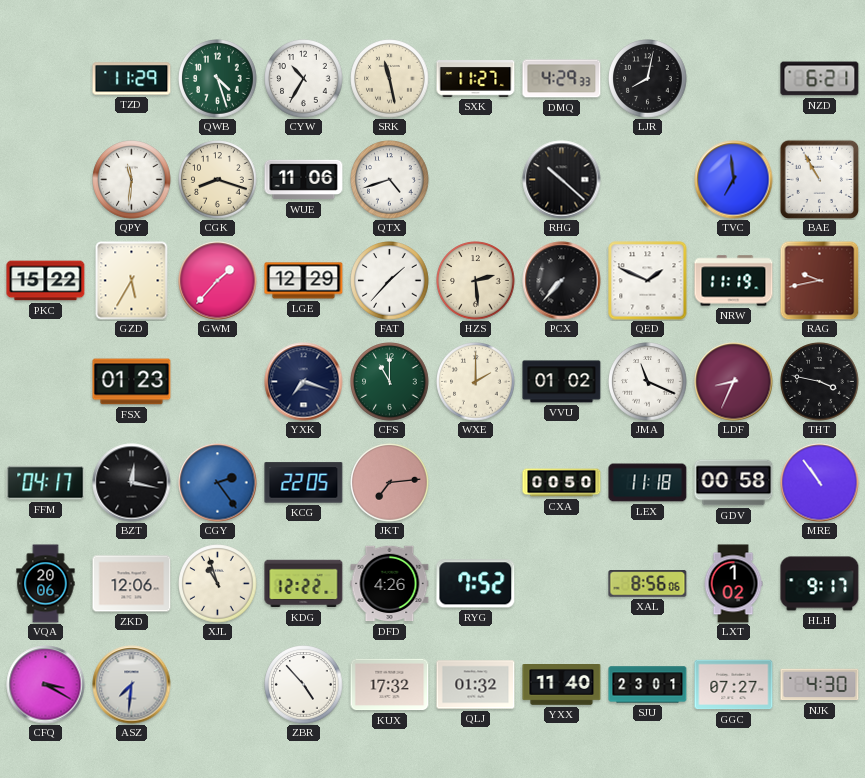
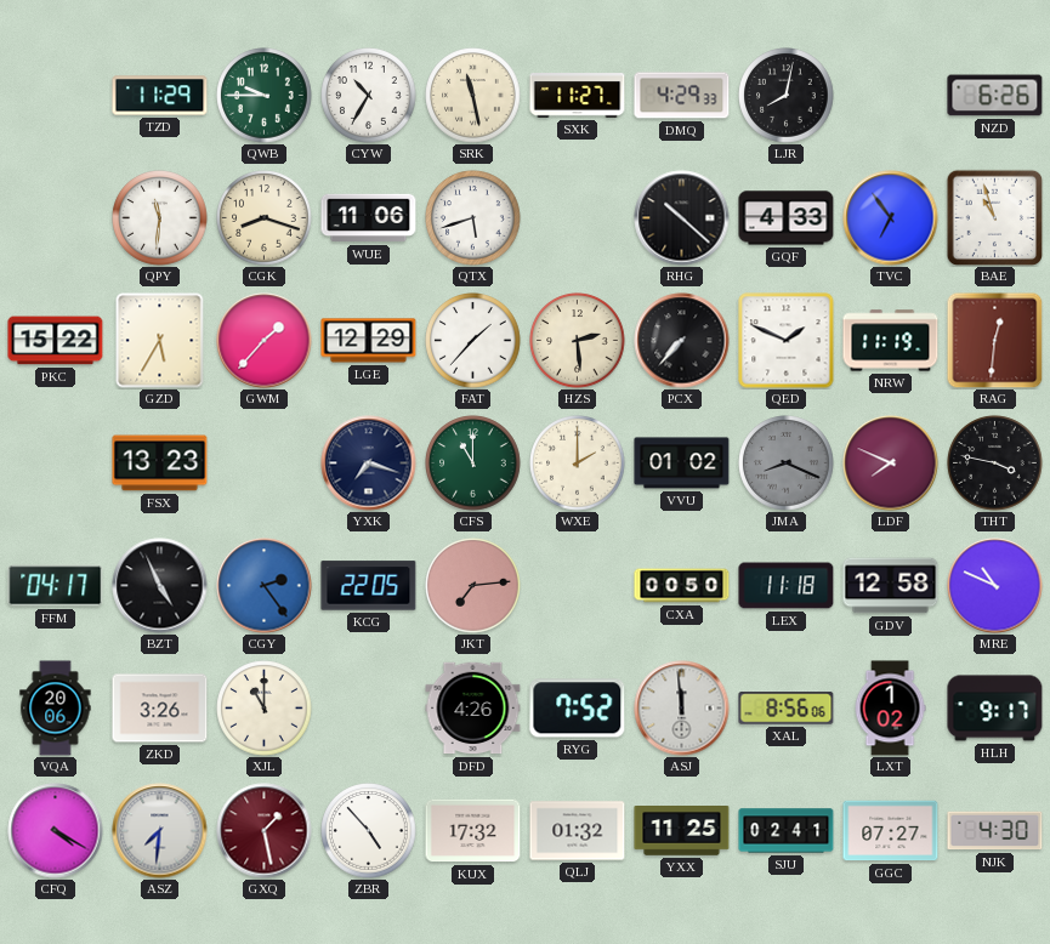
QWB: 4:27 -> 9:45 (265, 96)
NZD: 6:21 -> 6:26 (995, 96)
QTX: 4:42 -> 5:42 (473, 218)
GQF: none -> 4:33 (787, 218)
TVC: 6:59 -> 6:54 (891, 218)
BAE: 10:55 -> 10:57 (994, 217)
RAG: 9:43 -> 12:31 (994, 340)
FSX: 01:23 -> 13:23 (160, 464)
JMA: 11:19 -> 8:19 (787, 464)
JMA dial: white -> grey (787, 464)
LDF: 8:34 -> 7:49 (891, 464)
BZT: 12:17 -> 4:56 (160, 586)
GDV: 00:58 -> 12:58 (891, 586)
MRE: 10:54 -> 10:49 (995, 586)
ZKD: 12:06 -> 3:26 (160, 709)
XJL: 10:57 -> 11:00 (265, 709)
KDG: 12:22 -> none (304, 584)
ASJ: none -> 11:59 (682, 709)
CFQ: 3:20 -> 4:20 (56, 831)
GXQ: none -> 1:28 (265, 831)
YXX: 11:40 -> 11:25 (682, 831)
SJU: 23:01 -> 02:41 (787, 831)
